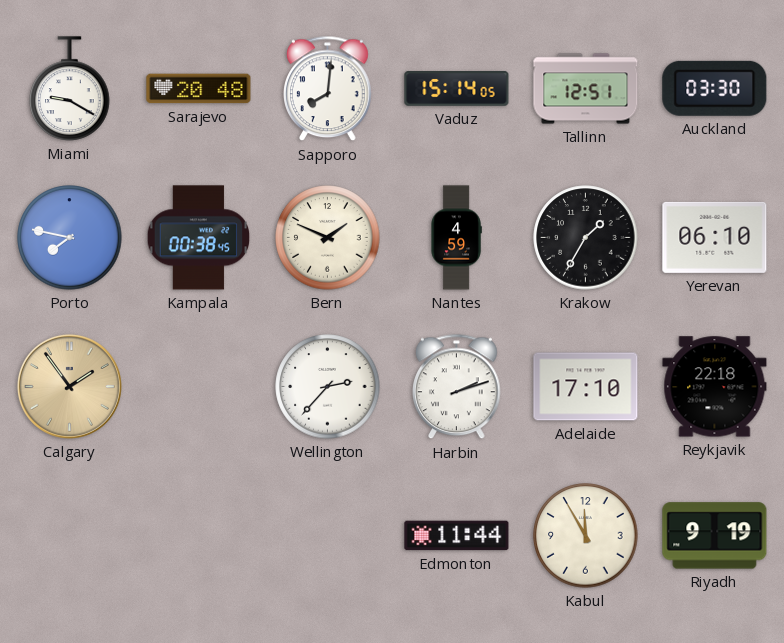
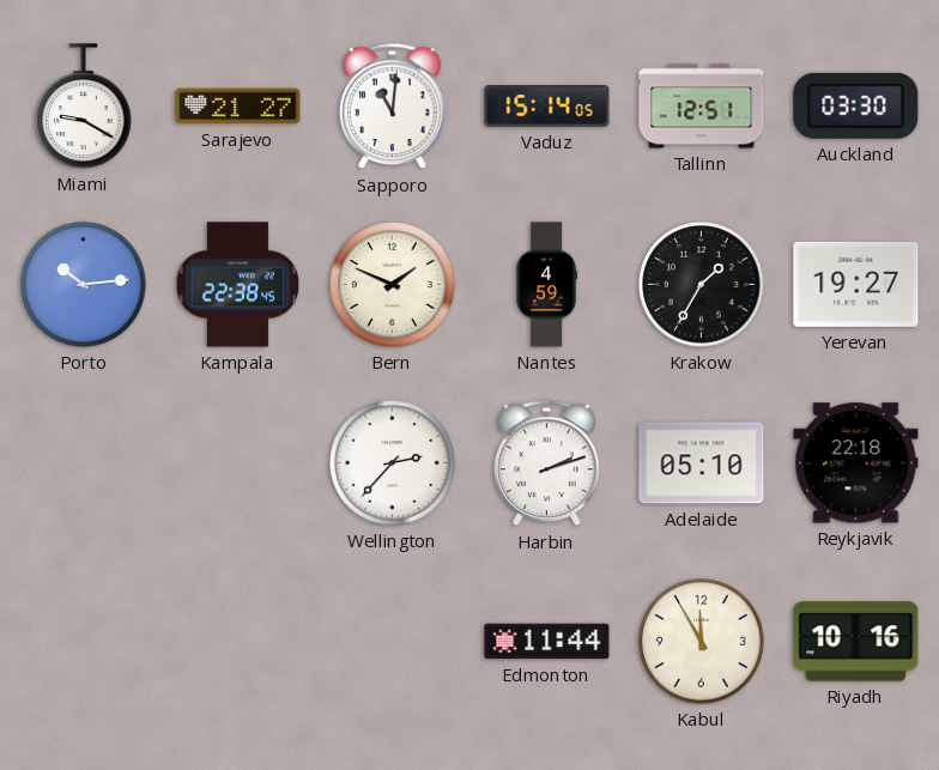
Sarajevo: 20:48 -> 21:27 (238, 107)
Sapporo: 8:01 -> 11:01 (393, 107)
Porto: 7:47 -> 10:14 (84, 285)
Kampala: 00:38 -> 22:38 (238, 285)
Yerevan: 06:10 -> 19:27 (856, 284)
Calgary: 1:54 -> none (69, 386)
Adelaide: 17:10 -> 05:10 (702, 463)
Riyadh: 9:19 -> 10:16 (856, 642)
